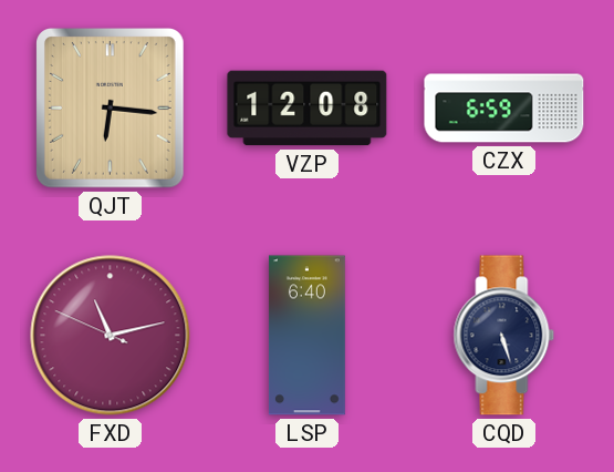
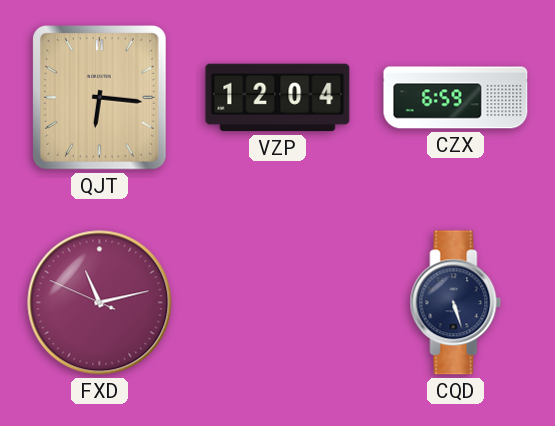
VZP: 12:08 -> 12:04 (278, 98)
LSP: 6:40 -> none (306, 336)
